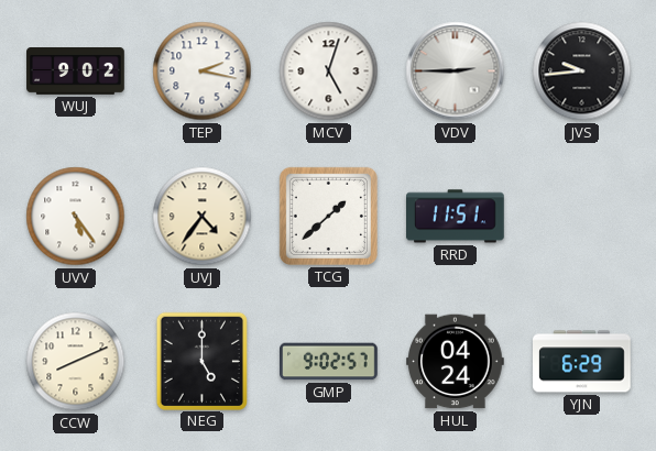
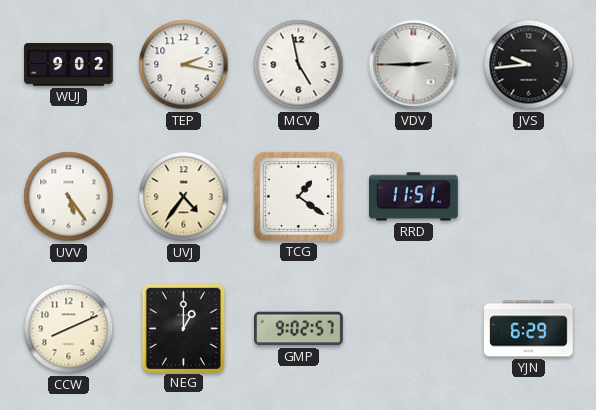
MCV: 5:03 -> 4:58 (299, 65)
TCG: 1:38 -> 1:21 (298, 196)
NEG: 5:00 -> 1:00 (183, 328)
HUL: 04:24 -> none (456, 362)
